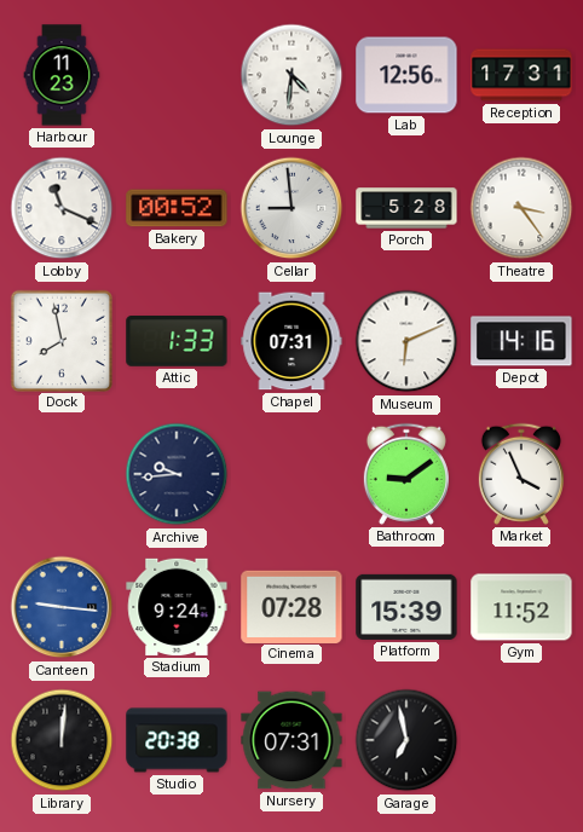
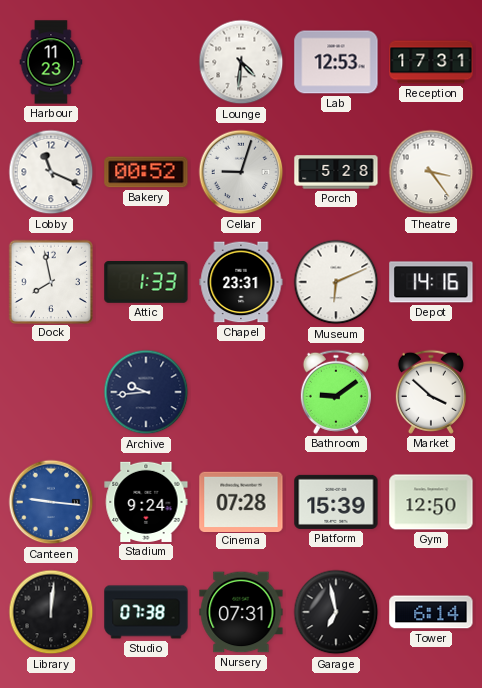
Lab: 12:56 -> 12:53 (336, 62)
Cellar: 8:59 -> 9:03 (241, 172)
Chapel: 07:31 -> 23:31 (241, 282)
Market: 3:56 -> 3:52 (431, 392)
Gym: 11:52 -> 12:50 (431, 502)
Studio: 20:38 -> 07:38 (146, 612)
Tower: none -> 6:14 (431, 612)
